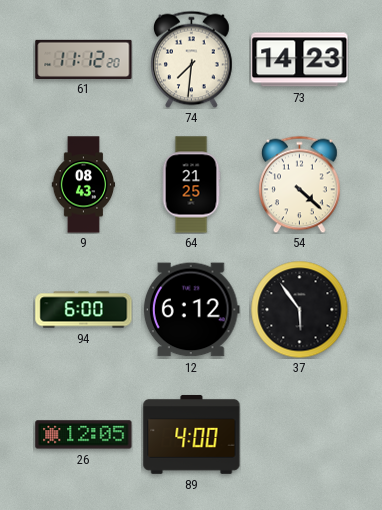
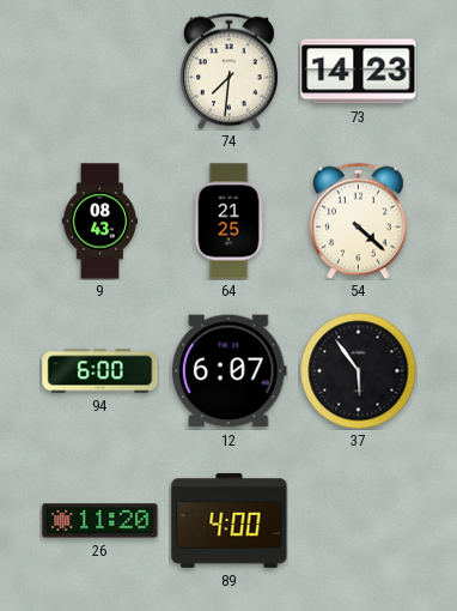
61: 11:12 -> none (84, 59)
12: 6:12 -> 6:07 (228, 371)
26: 12:05 -> 11:20 (100, 521)
